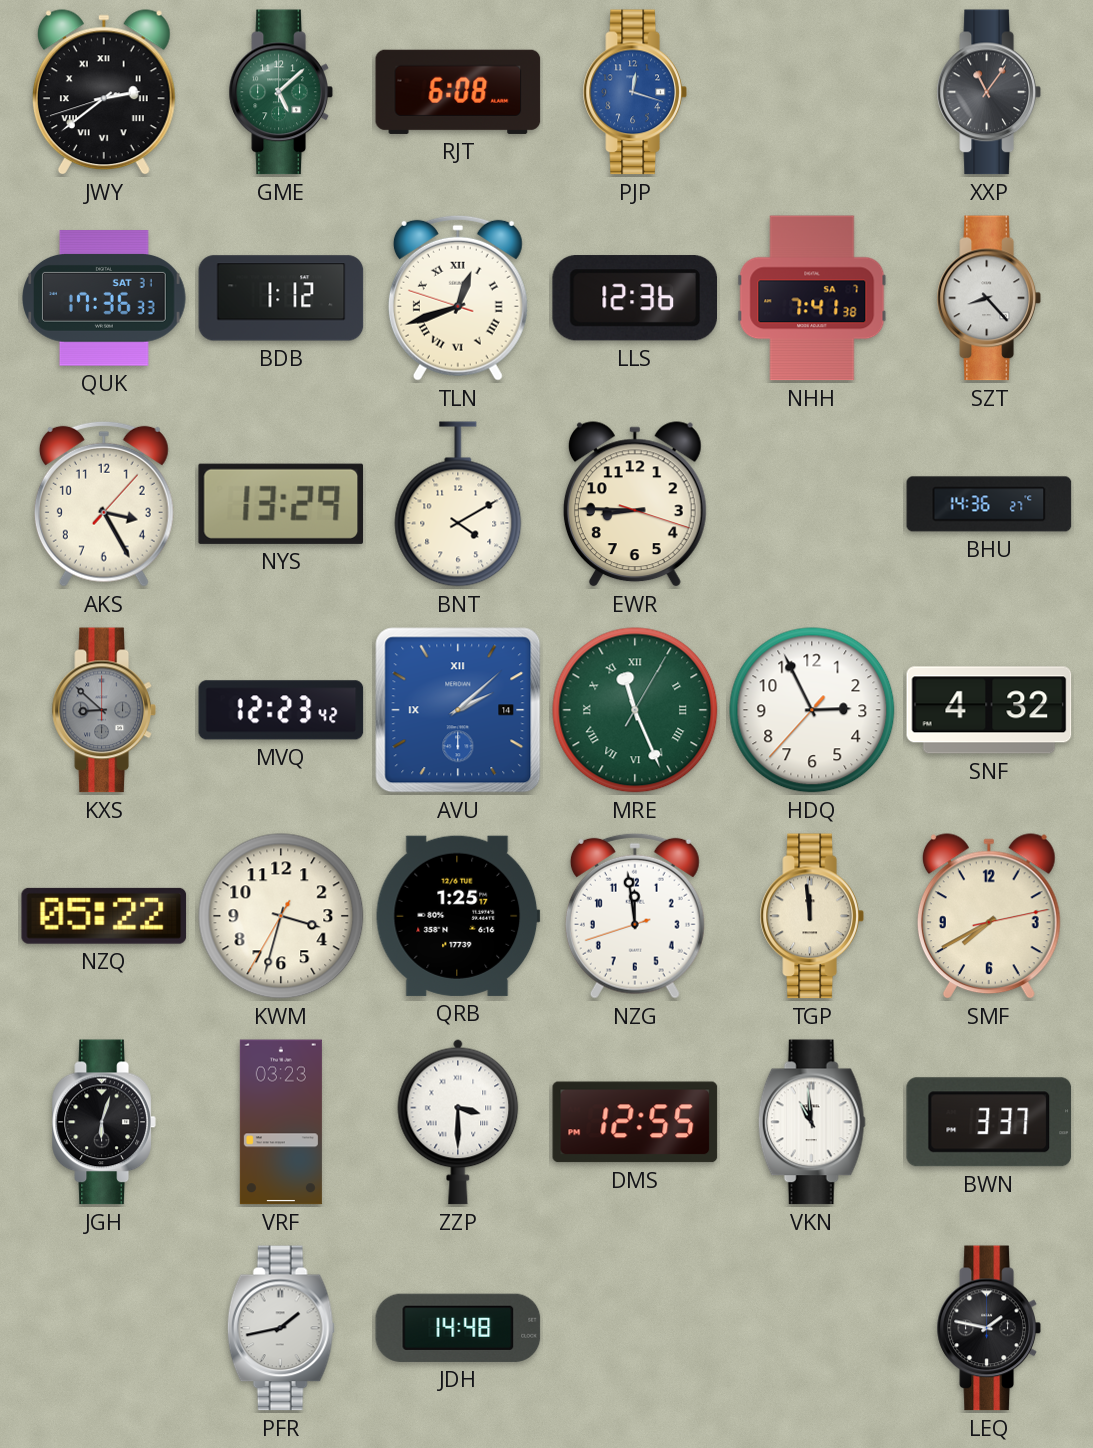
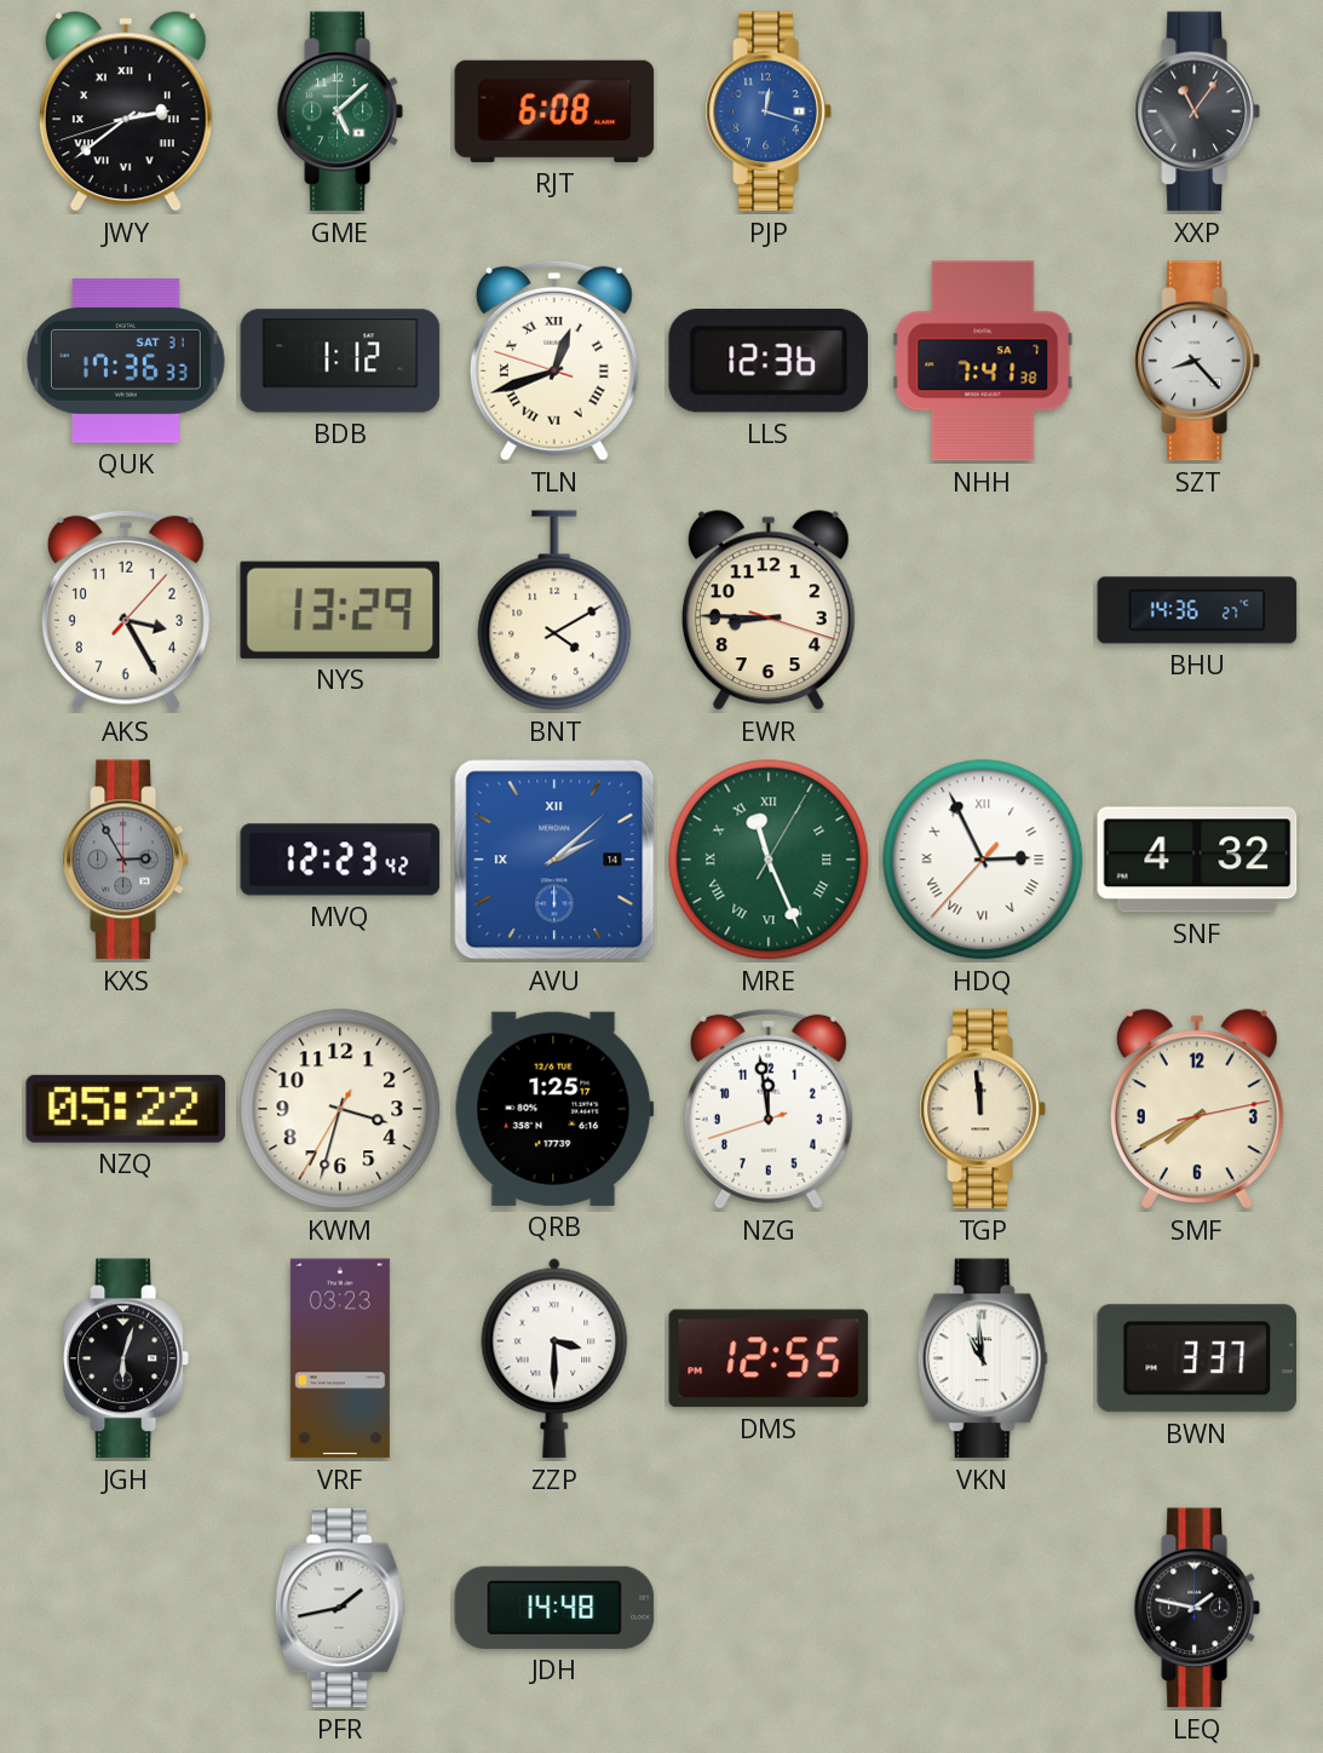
KXS: 8:52 -> 2:55 (126, 860)
HDQ numerals: Arabic -> Roman (983, 860)
